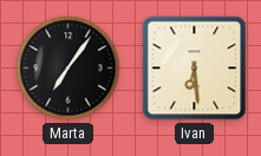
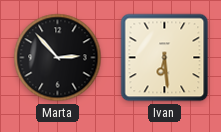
Marta: 7:06 -> 2:53 (58, 58)
